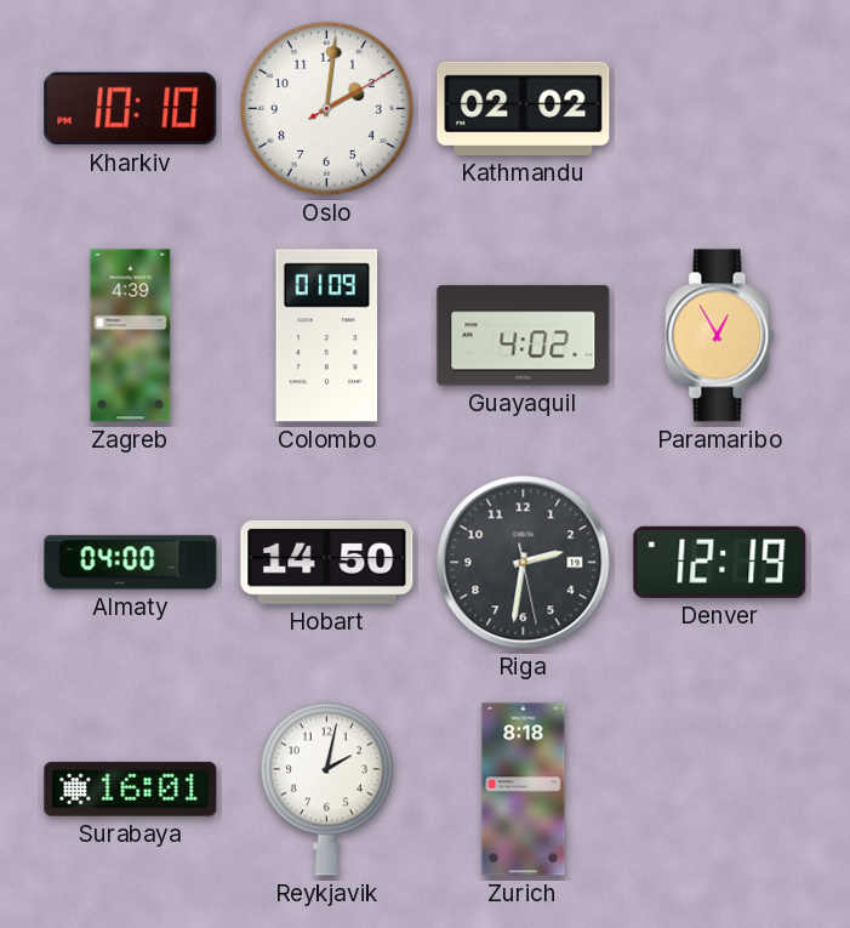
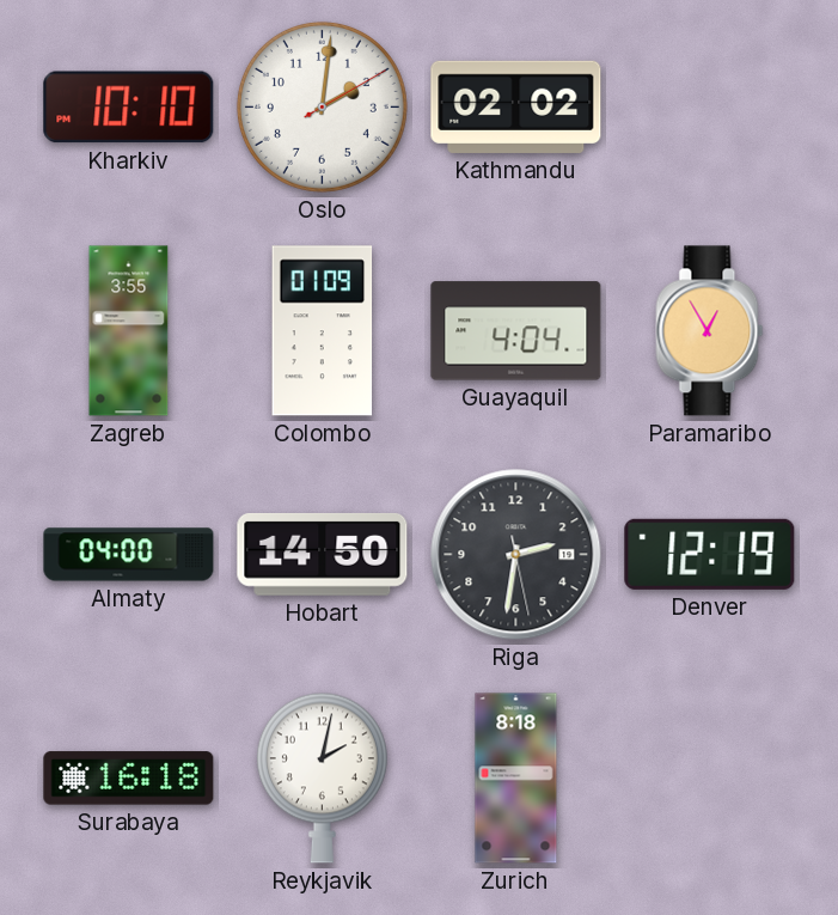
Zagreb: 4:39 -> 3:55 (129, 331)
Guayaquil: 4:02 -> 4:04 (516, 331)
Surabaya: 16:01 -> 16:18 (129, 779)
